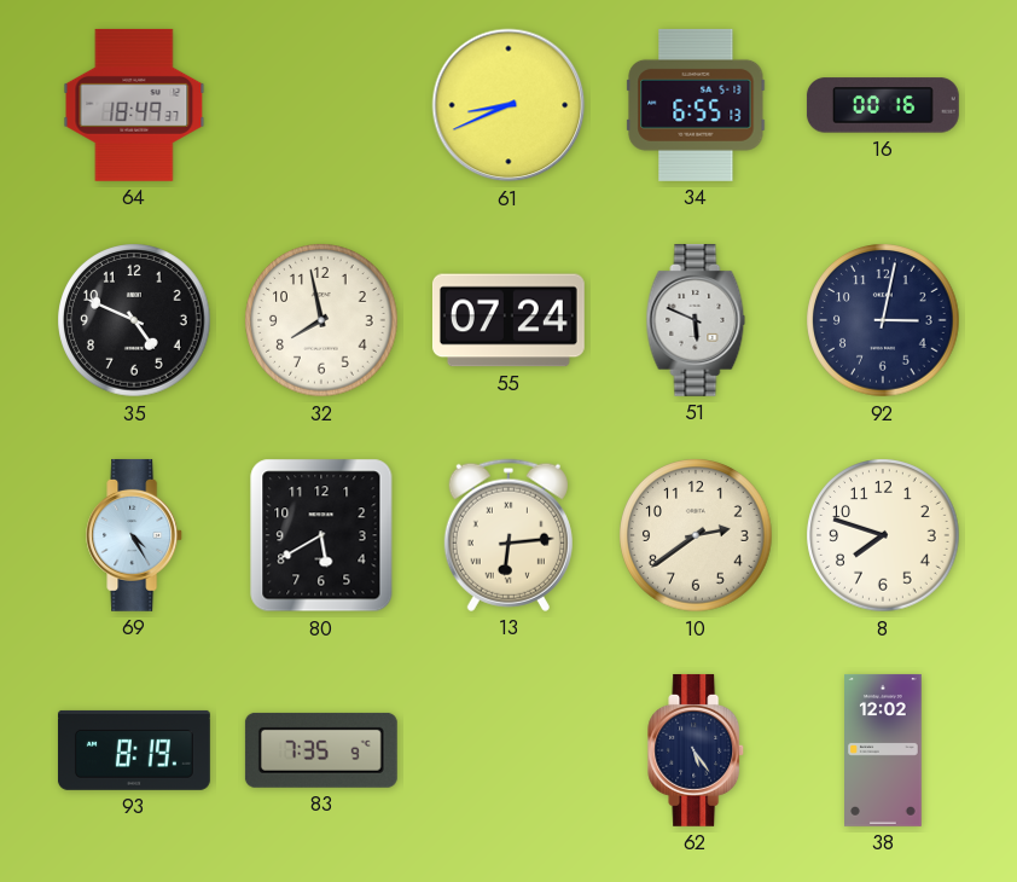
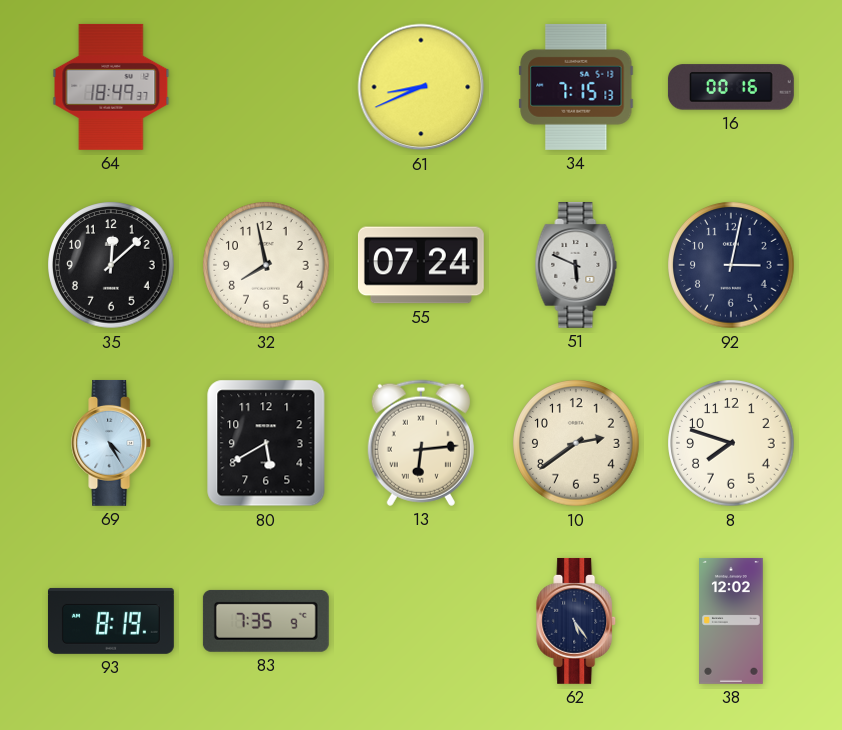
34: 6:55 -> 7:15 (576, 87)
35: 4:49 -> 12:08 (111, 265)
